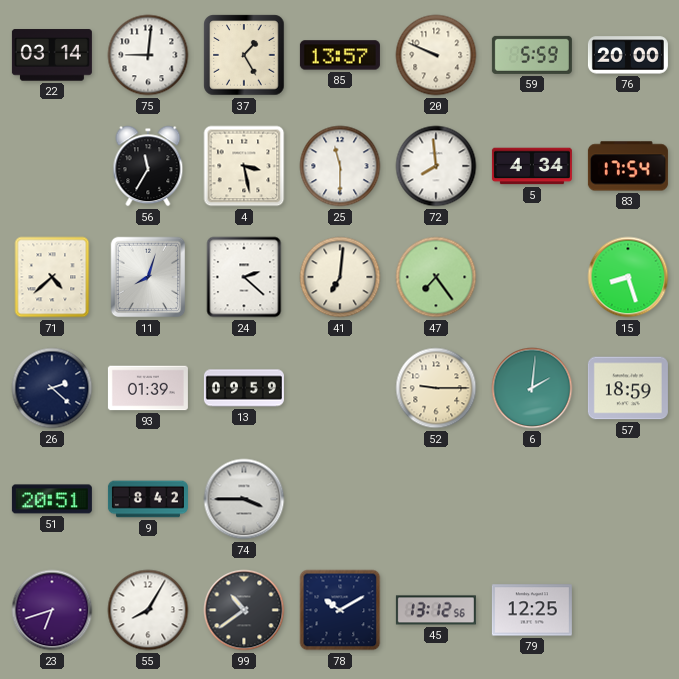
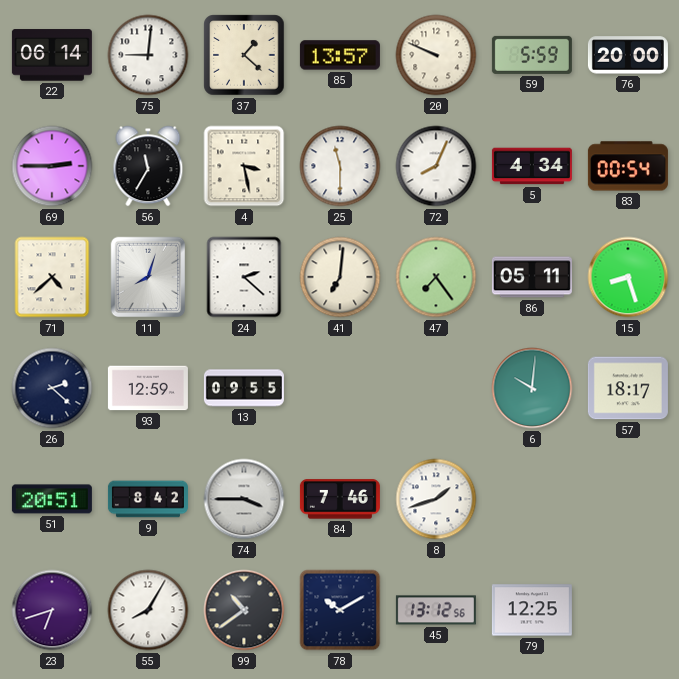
22: 03:14 -> 06:14 (52, 55)
37: 1:25 -> 1:22 (244, 55)
69: none -> 2:45 (52, 166)
72: 7:59 -> 8:04 (436, 166)
83: 17:54 -> 00:54 (628, 166)
86: none -> 05:11 (532, 277)
93: 01:39 -> 12:59 (148, 388)
13: 09:59 -> 09:55 (244, 388)
52: 9:15 -> none (436, 388)
6: 2:01 -> 10:01 (532, 388)
57: 18:59 -> 18:17 (628, 388)
84: none -> 7:46 (340, 499)
8: none -> 1:42 (436, 499)
